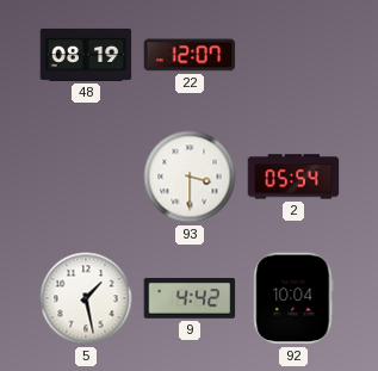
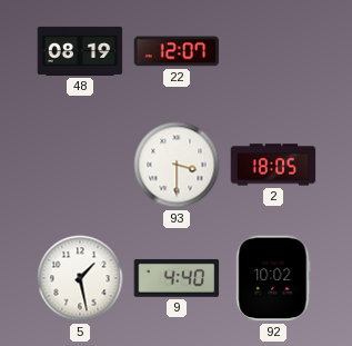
2: 05:54 -> 18:05 (273, 165)
9: 4:42 -> 4:40 (177, 278)
92: 10:04 -> 10:02 (273, 278)
